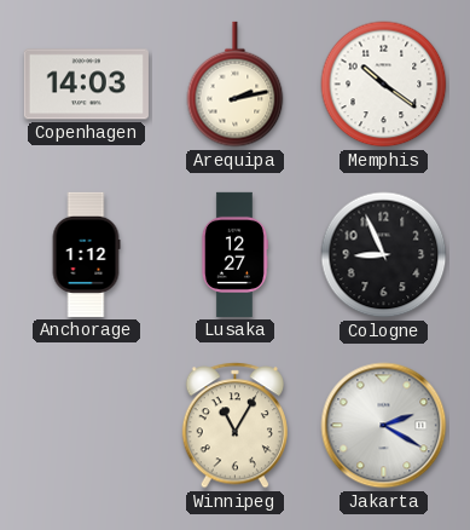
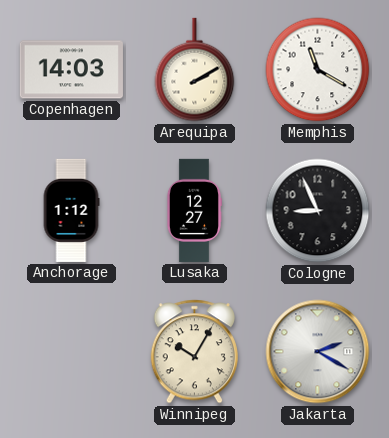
Arequipa: 2:13 -> 2:10 (195, 70)
Memphis: 10:21 -> 11:20 (318, 70)
Winnipeg: 11:05 -> 10:05 (194, 352)
